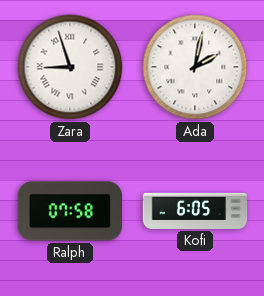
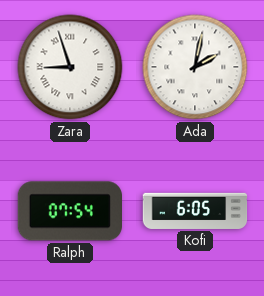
Ralph: 07:58 -> 07:54 (69, 211)
